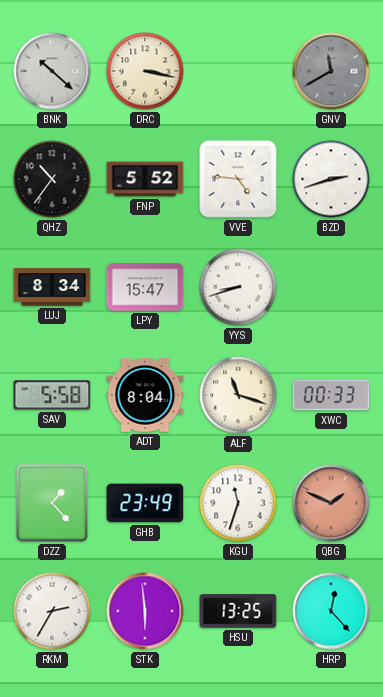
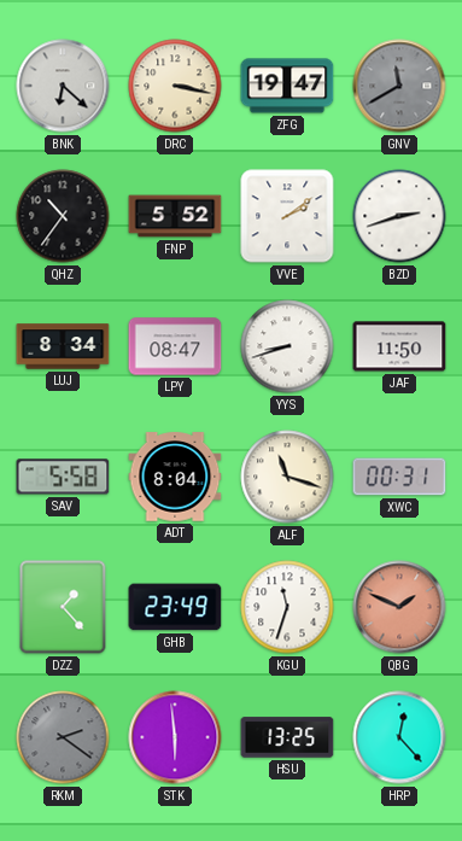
BNK: 10:22 -> 6:22 (63, 86)
ZFG: none -> 19:47 (287, 86)
VVE: 4:46 -> 2:09 (287, 216)
LPY: 15:47 -> 08:47 (175, 346)
JAF: none -> 11:50 (399, 346)
XWC: 00:33 -> 00:31 (399, 477)
RKM: 2:35 -> 2:21 (63, 737)
RKM dial: white -> grey (63, 737)
